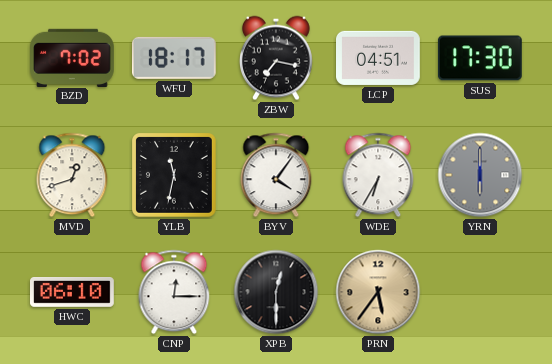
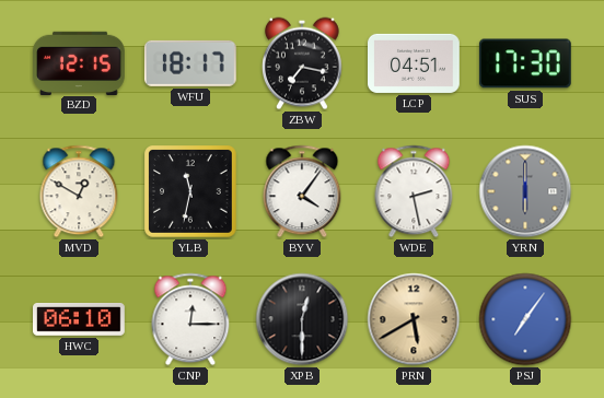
BZD: 7:02 -> 12:15 (80, 62)
MVD: 12:42 -> 12:50 (79, 191)
WDE: 6:35 -> 2:28 (414, 191)
PRN: 5:36 -> 5:40 (414, 319)
PSJ: none -> 7:06 (525, 319)
